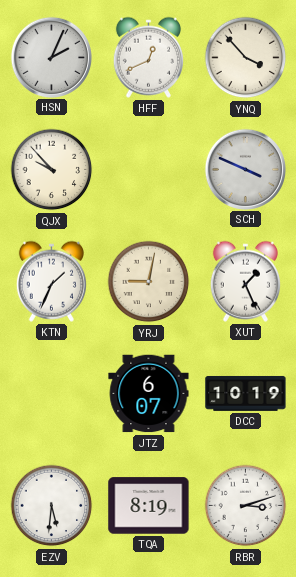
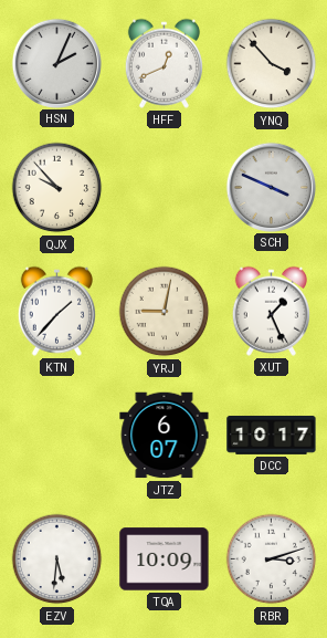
KTN: 1:34 -> 1:37 (56, 311)
DCC: 10:19 -> 10:17 (272, 435)
TQA: 8:19 -> 10:09 (165, 559)
